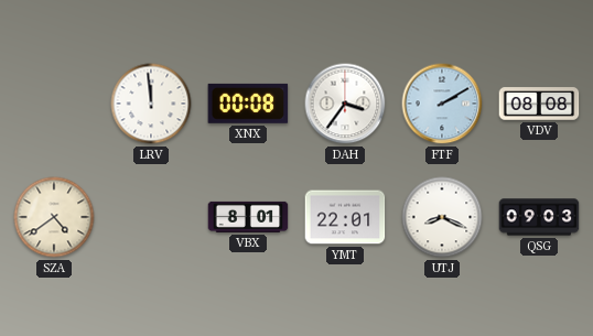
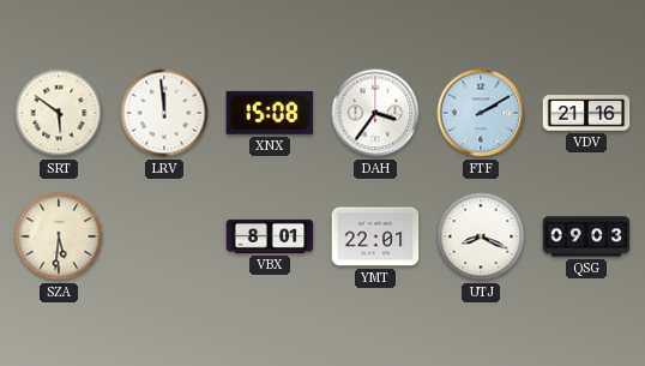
SRT: none -> 5:51 (59, 113)
XNX: 00:08 -> 15:08 (270, 113)
VDV: 08:08 -> 21:16 (586, 113)
SZA: 4:39 -> 5:31 (59, 236)
